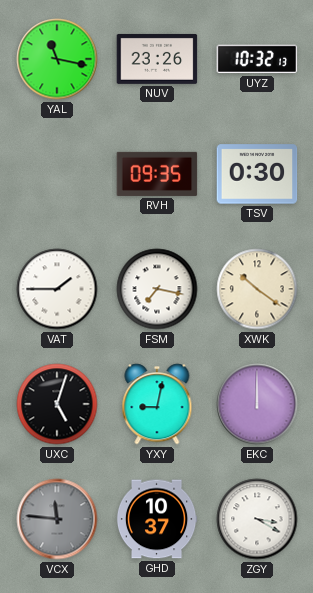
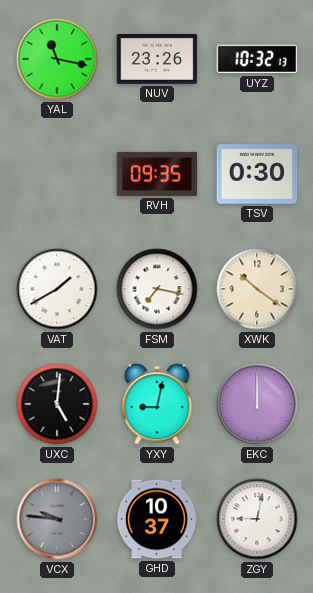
VAT: 1:45 -> 1:40 (57, 289)
UXC: 5:03 -> 5:01 (57, 404)
VCX: 11:46 -> 9:46 (57, 519)
ZGY: 3:20 -> 9:02 (257, 519)
